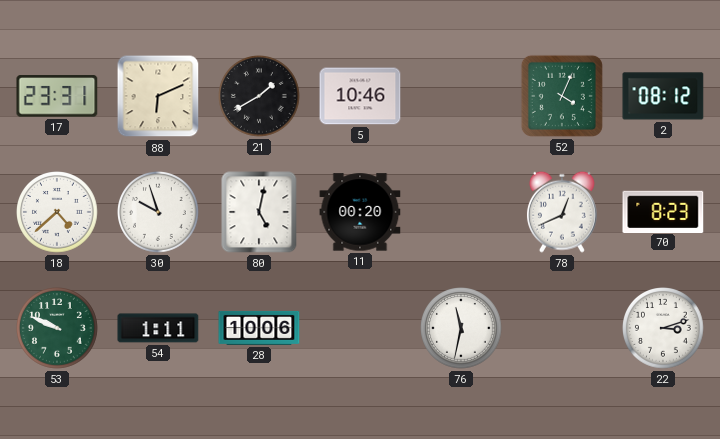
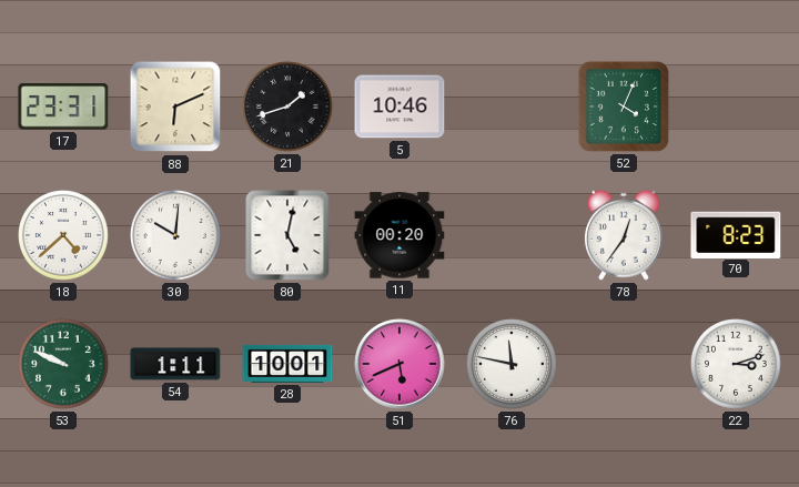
21: 1:40 -> 1:42 (289, 108)
2: 08:12 -> none (663, 96)
30: 9:57 -> 10:01 (176, 236)
78: 12:41 -> 12:36 (624, 235)
28: 10:06 -> 10:01 (287, 364)
51: none -> 5:41 (399, 364)
76: 11:32 -> 11:47 (513, 365)
